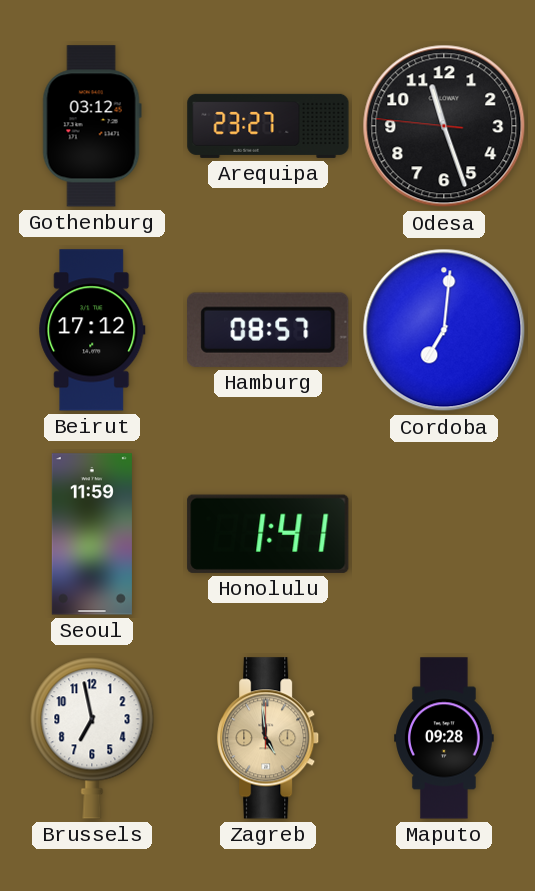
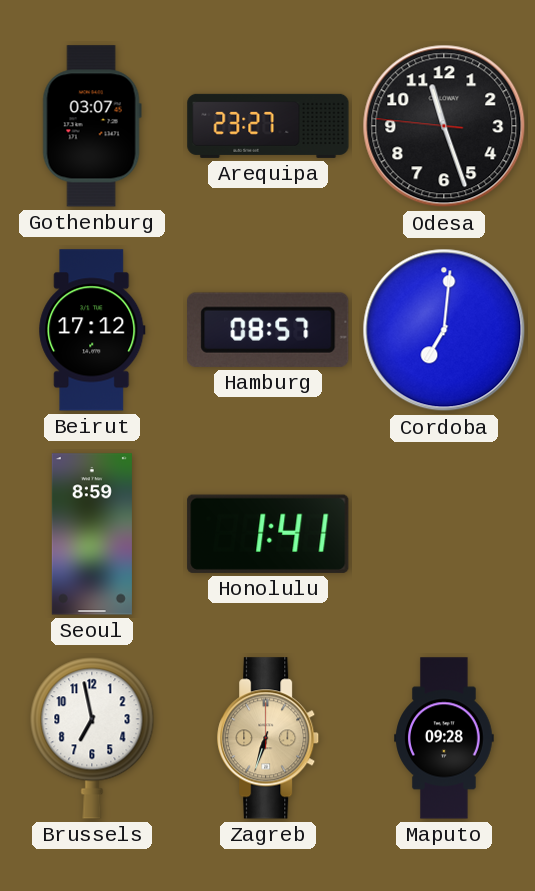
Gothenburg: 03:12 -> 03:07 (92, 126)
Seoul: 11:59 -> 8:59 (92, 534)
Zagreb: 4:59 -> 6:33 (269, 738)
